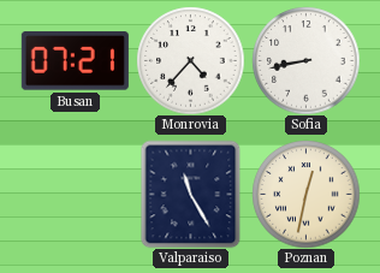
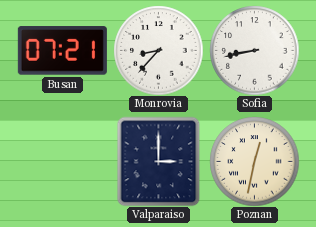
Monrovia: 4:37 -> 8:37 (158, 50)
Valparaiso: 11:25 -> 3:00 (159, 161)
